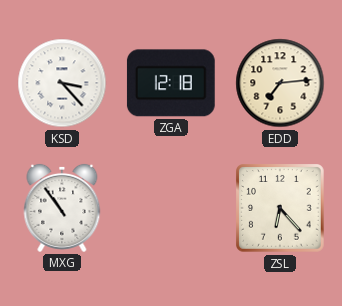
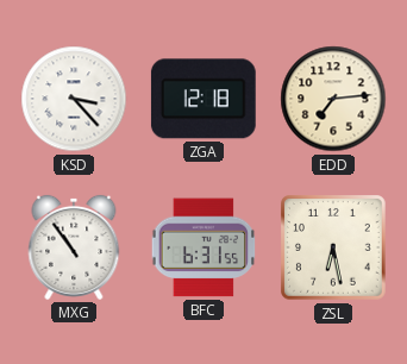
BFC: none -> 6:31 (203, 247)
ZSL: 6:23 -> 6:28 (334, 249)
